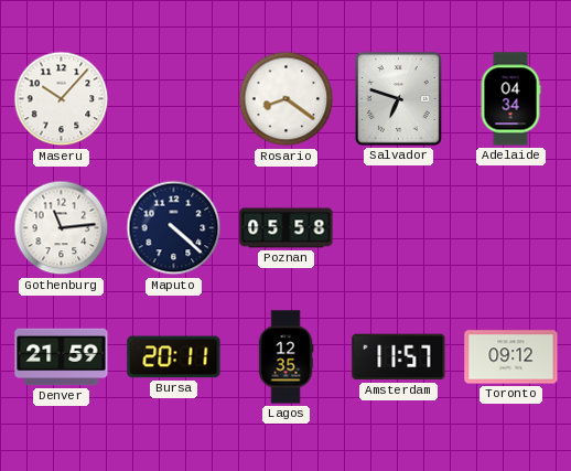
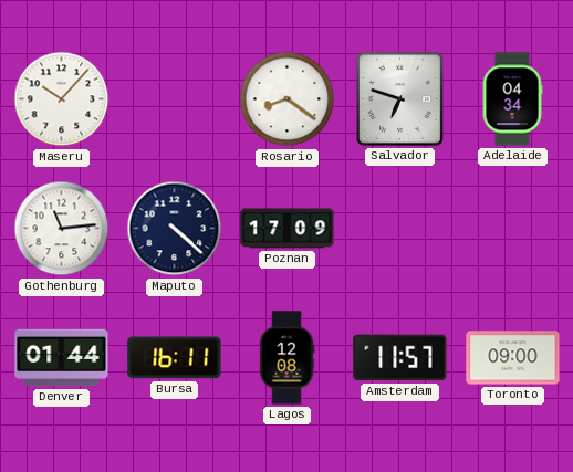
Poznan: 05:58 -> 17:09 (288, 229)
Denver: 21:59 -> 01:44 (62, 358)
Bursa: 20:11 -> 16:11 (175, 358)
Lagos: 12:35 -> 12:08 (286, 358)
Toronto: 09:12 -> 09:00 (513, 358)
